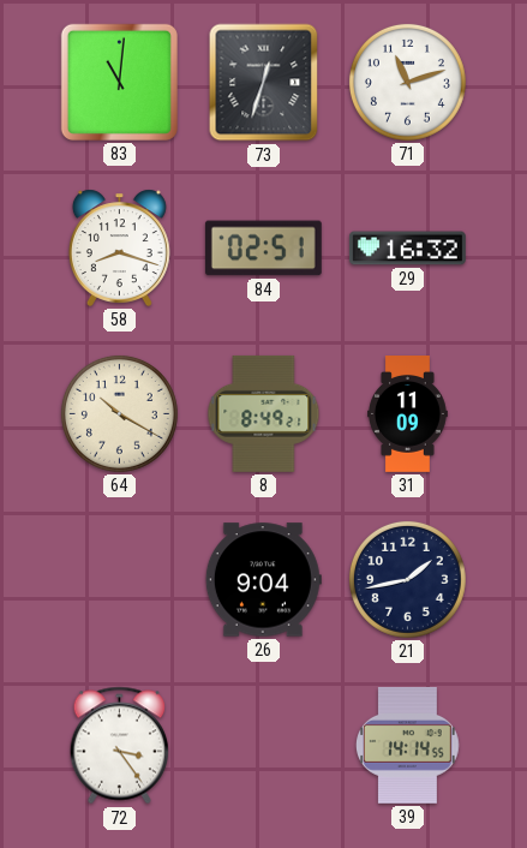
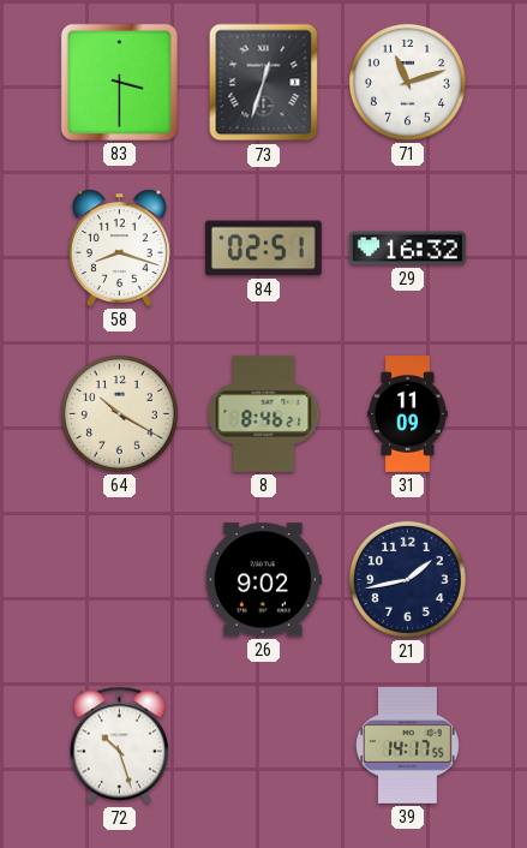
83: 11:01 -> 3:30 (119, 82)
8: 8:49 -> 8:46 (264, 413)
26: 9:04 -> 9:02 (263, 580)
72: 3:24 -> 10:27 (119, 746)
39: 14:14 -> 14:17 (408, 745)
